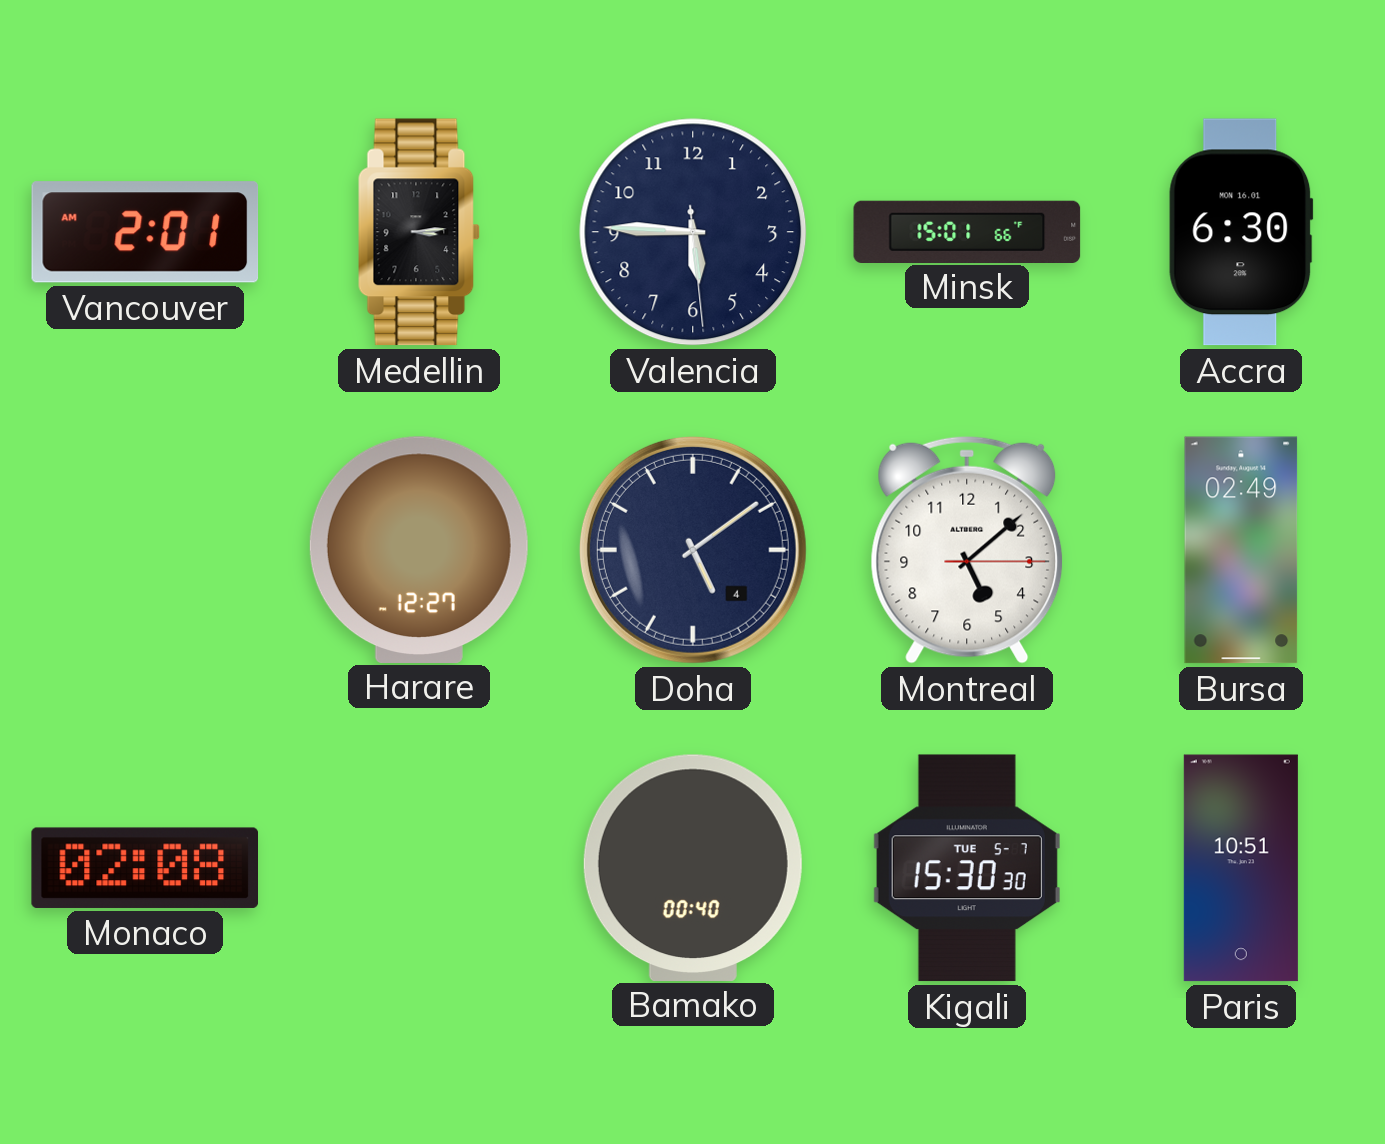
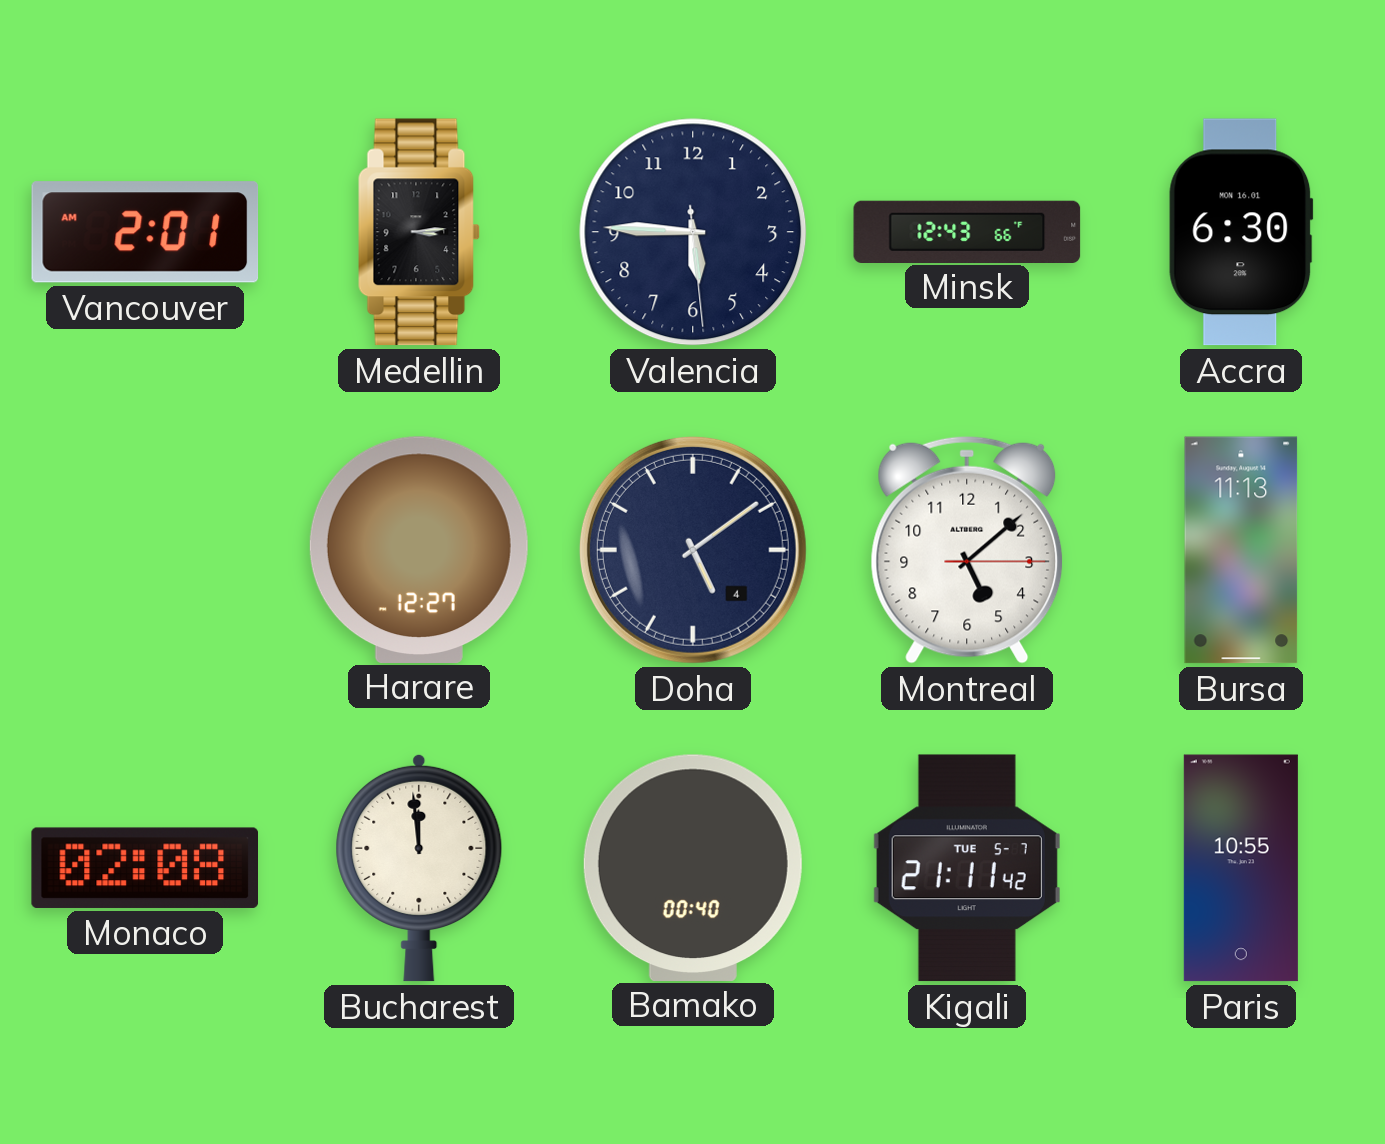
Minsk: 15:01 -> 12:43 (967, 231)
Bursa: 02:49 -> 11:13 (1241, 550)
Bucharest: none -> 11:59 (419, 868)
Kigali: 15:30 -> 21:11 (967, 868)
Paris: 10:51 -> 10:55 (1241, 868)
